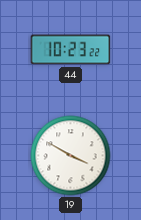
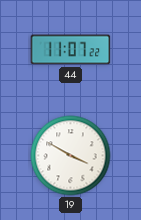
44: 10:23 -> 11:07 (71, 50)
